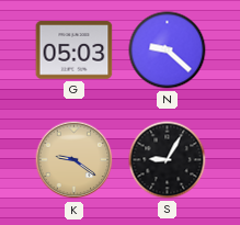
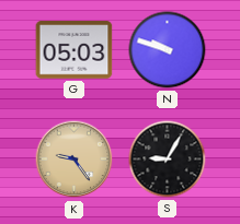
N: 9:22 -> 9:48 (168, 50)
K: 9:21 -> 9:24 (75, 160)
